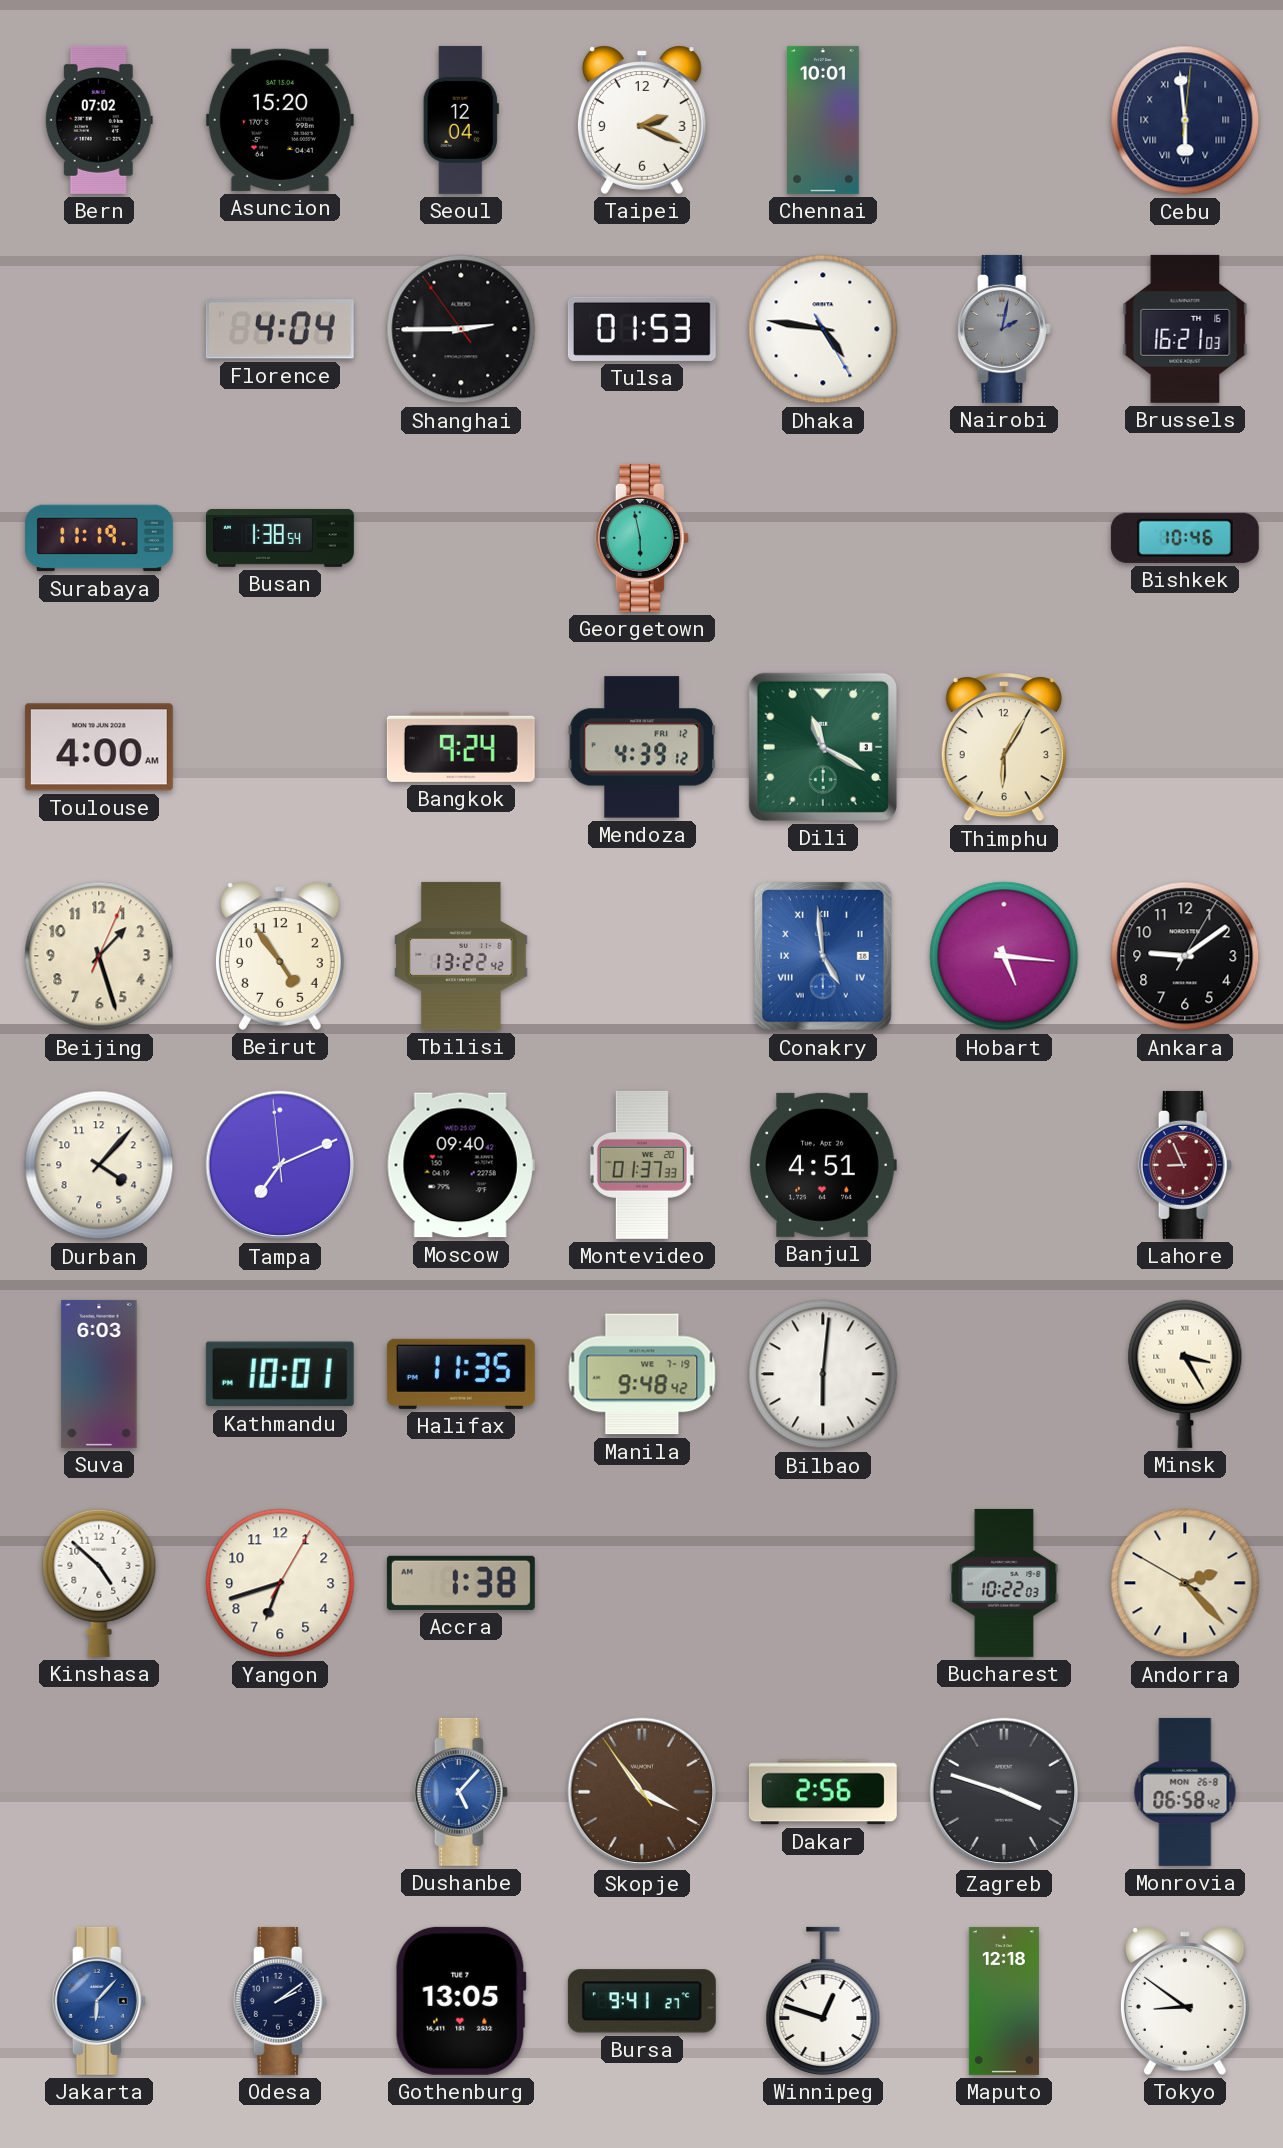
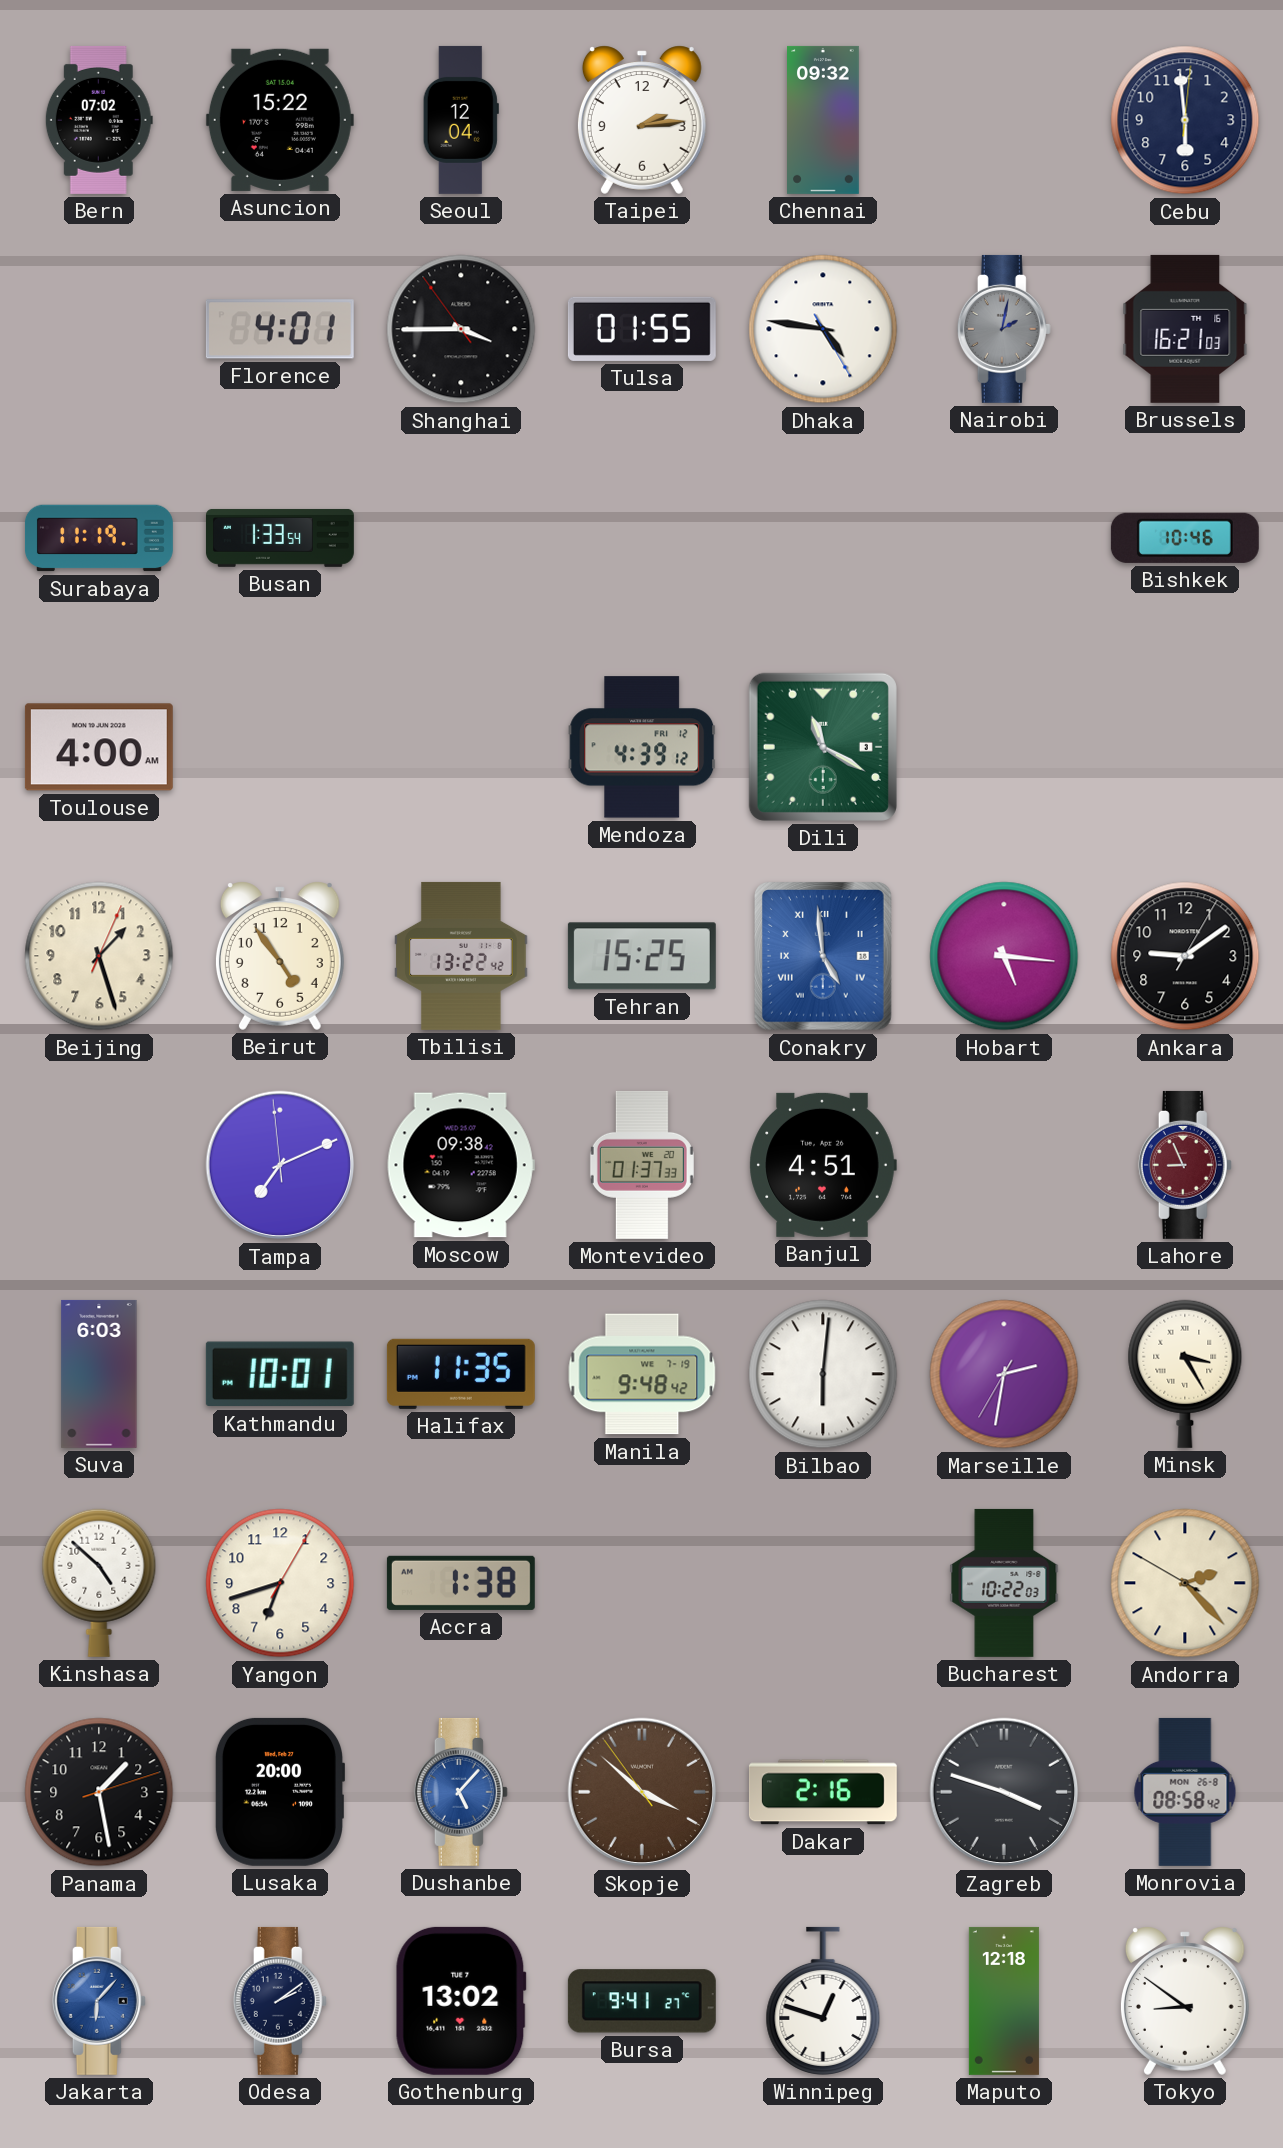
Asuncion: 15:20 -> 15:22 (280, 120)
Taipei: 2:19 -> 2:14 (642, 120)
Chennai: 10:01 -> 09:32 (824, 120)
Cebu numerals: Roman -> Arabic (1185, 120)
Florence: 4:04 -> 4:01 (280, 329)
Shanghai: 2:44 -> 3:44 (461, 329)
Tulsa: 01:53 -> 01:55 (642, 329)
Busan: 1:38 -> 1:33 (280, 538)
Georgetown: 5:58 -> none (642, 538)
Bangkok: 9:24 -> none (461, 747)
Thimphu: 6:05 -> none (1004, 748)
Tehran: none -> 15:25 (642, 956)
Durban: 4:07 -> none (99, 1165)
Moscow: 09:40 -> 09:38 (461, 1165)
Marseille: none -> 2:31 (1004, 1374)
Panama: none -> 1:28 (99, 1792)
Lusaka: none -> 20:00 (279, 1792)
Skopje: 3:53 -> 3:51 (642, 1792)
Dakar: 2:56 -> 2:16 (823, 1792)
Monrovia: 06:58 -> 08:58 (1185, 1792)
Gothenburg: 13:05 -> 13:02 (461, 2001)
